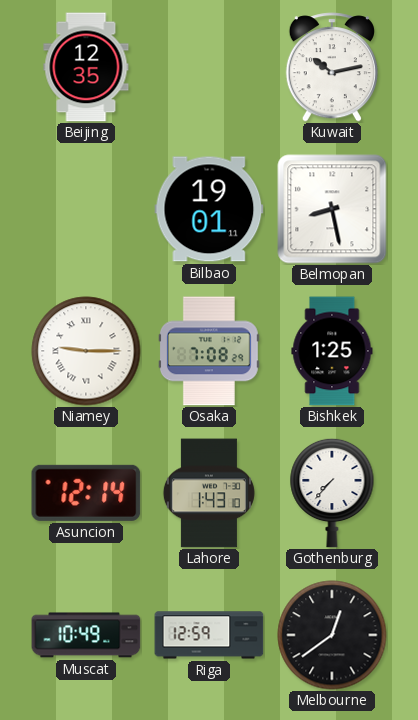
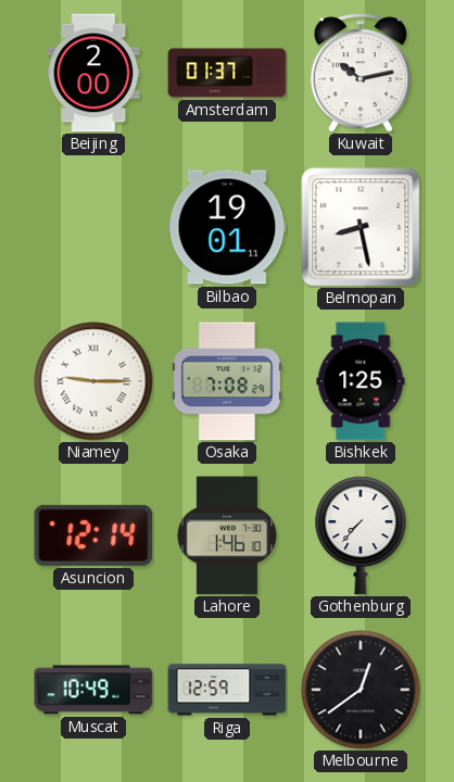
Beijing: 12:35 -> 2:00 (93, 73)
Amsterdam: none -> 01:37 (227, 73)
Lahore: 1:43 -> 1:46 (227, 535)
